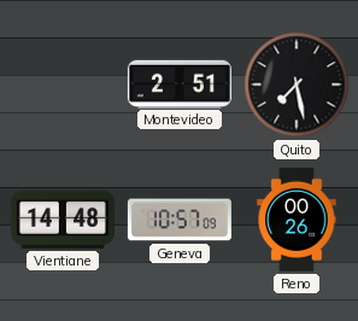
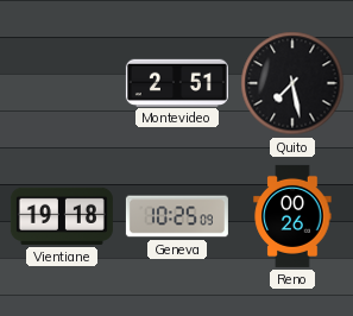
Vientiane: 14:48 -> 19:18 (62, 216)
Geneva: 10:57 -> 10:25 (177, 216)
